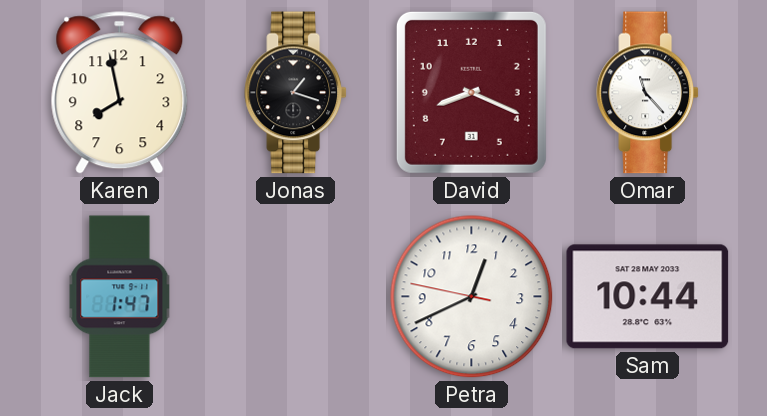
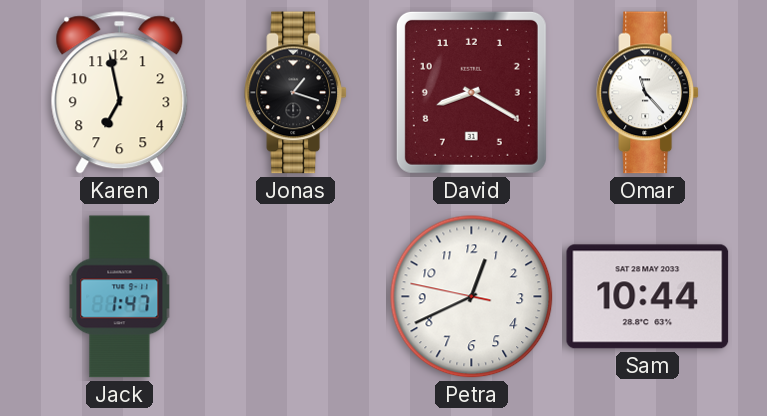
Karen: 7:58 -> 6:58 (120, 93)
David: 8:19 -> 8:20 (471, 92)
